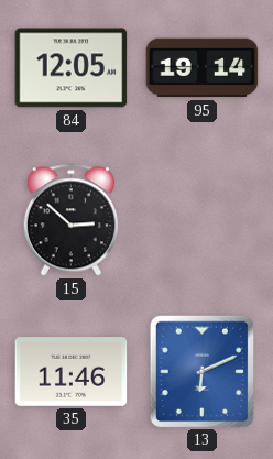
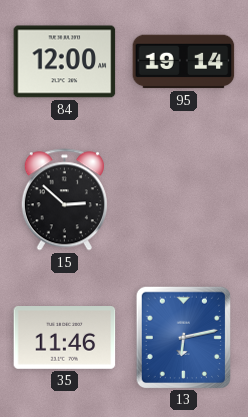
84: 12:05 -> 12:00 (65, 62)
13: 6:11 -> 6:13 (183, 337)
